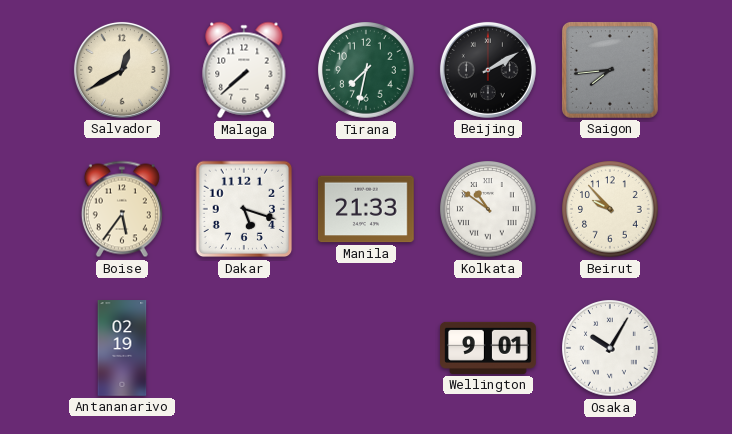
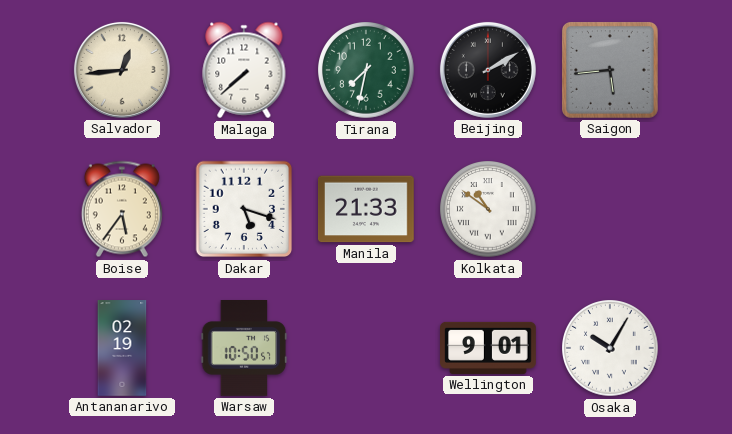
Salvador: 12:40 -> 12:44 (122, 70)
Saigon: 7:44 -> 5:44 (610, 70)
Beirut: 9:53 -> none (610, 209)
Warsaw: none -> 10:50 (244, 349)
